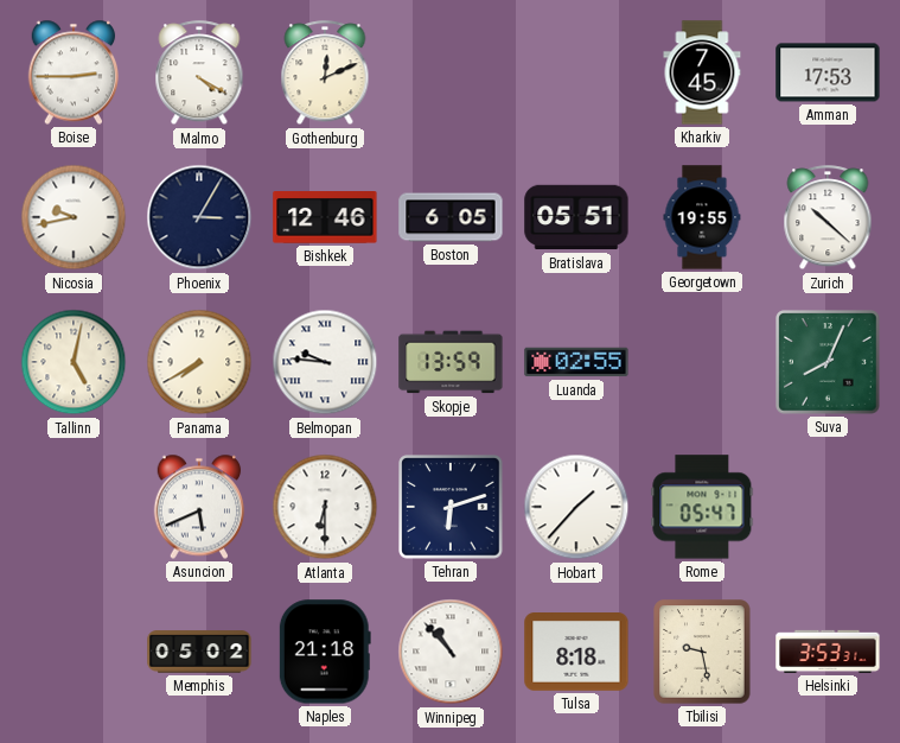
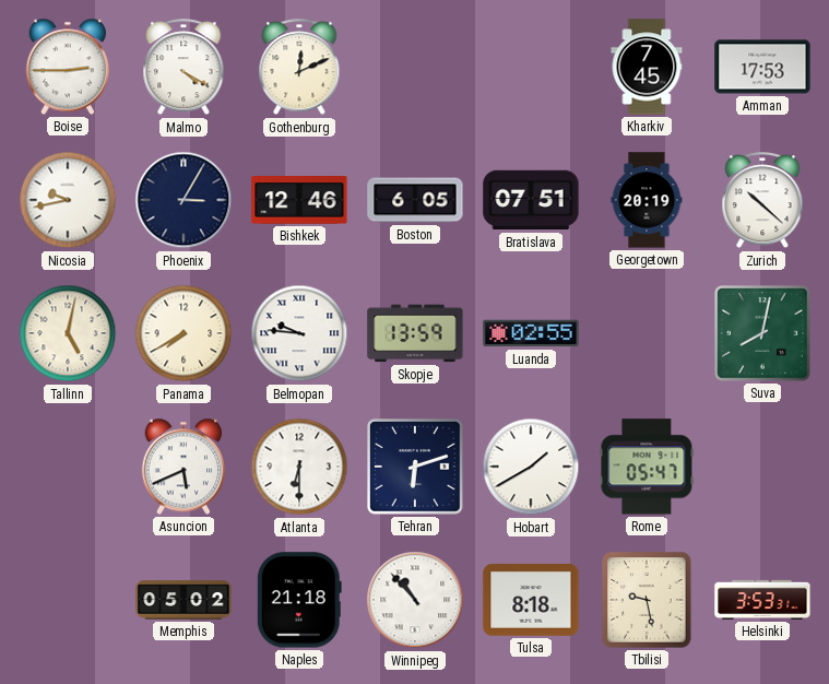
Bratislava: 05:51 -> 07:51 (531, 200)
Georgetown: 19:55 -> 20:19 (647, 200)
Suva: 8:04 -> 8:02 (762, 333)
Hobart: 1:37 -> 1:40 (531, 467)
